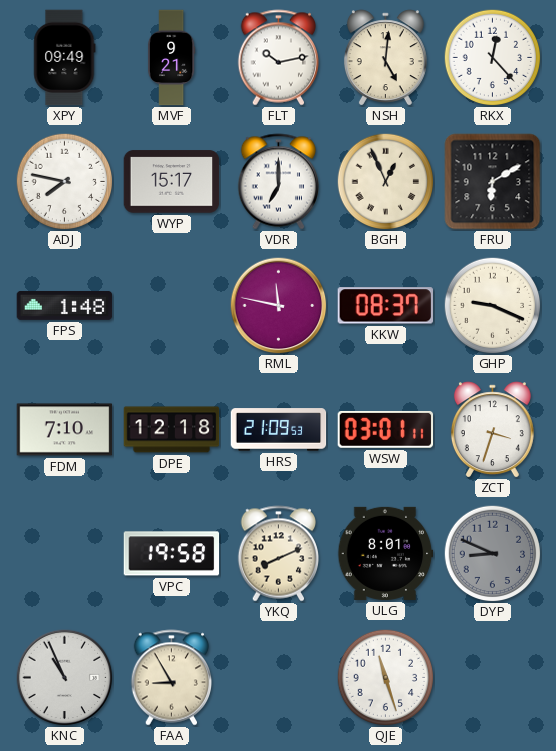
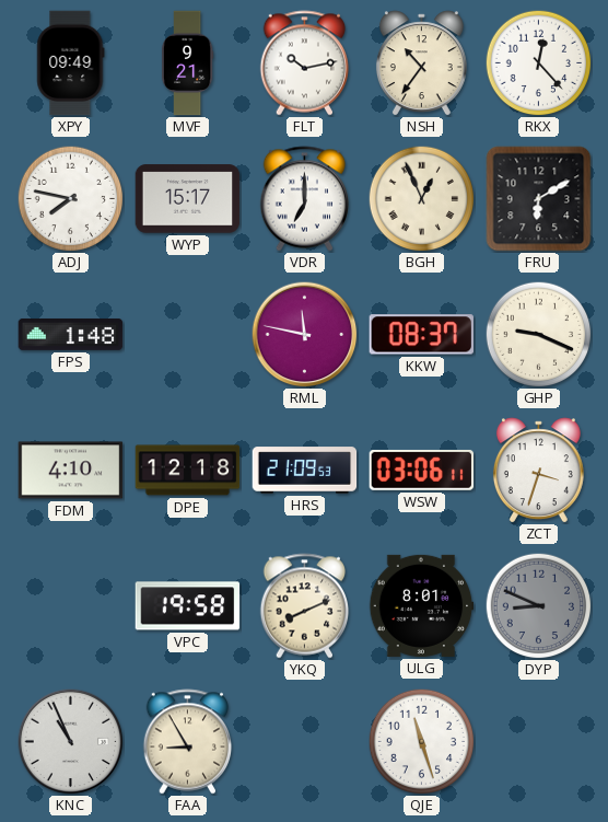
NSH: 5:01 -> 10:36 (421, 63)
FDM: 7:10 -> 4:10 (71, 471)
WSW: 03:01 -> 03:06 (422, 470)
